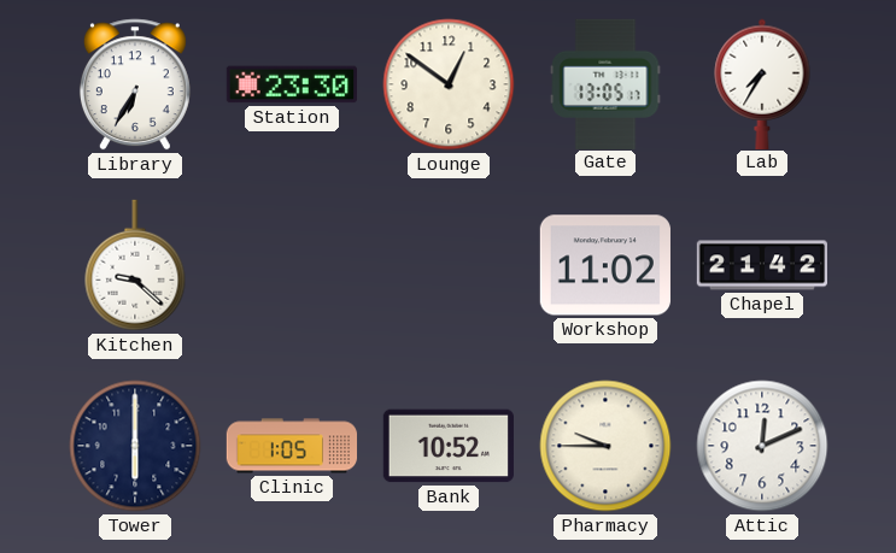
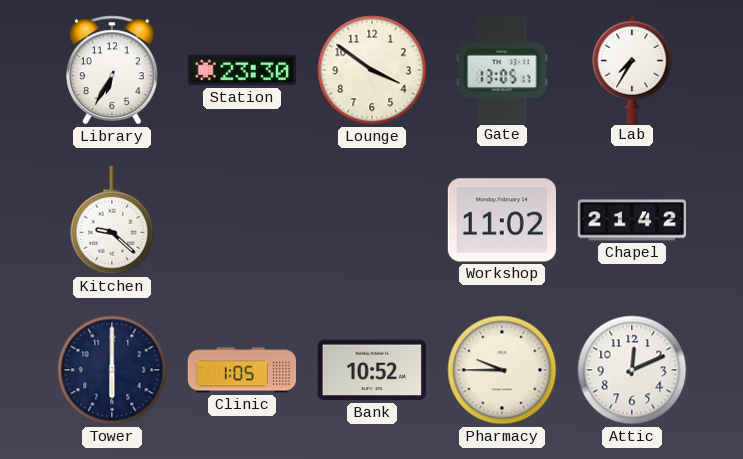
Lounge: 12:51 -> 3:51 (372, 70)
